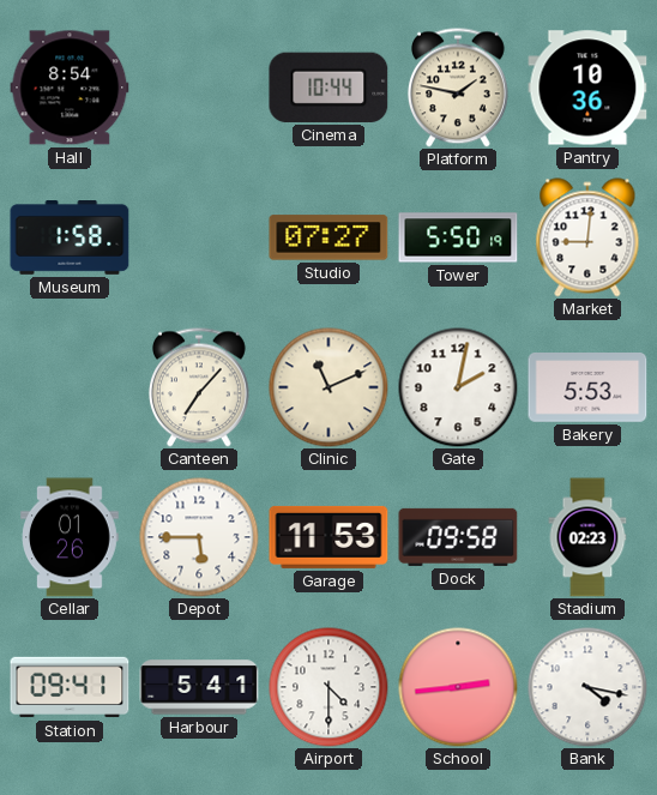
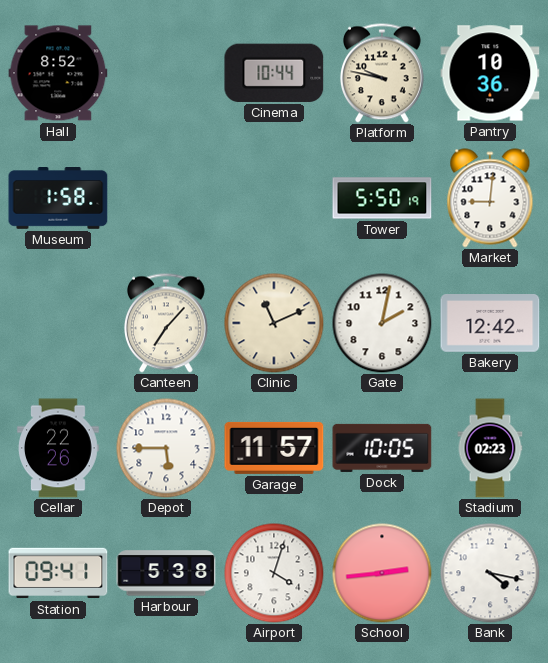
Hall: 8:54 -> 8:52 (58, 73)
Platform: 1:47 -> 9:47 (382, 73)
Studio: 07:27 -> none (328, 237)
Bakery: 5:53 -> 12:42 (490, 324)
Cellar: 01:26 -> 22:26 (59, 448)
Garage: 11:53 -> 11:57 (274, 448)
Dock: 09:58 -> 10:05 (382, 448)
Harbour: 5:41 -> 5:38 (166, 573)
Airport: 4:30 -> 4:03 (274, 573)
